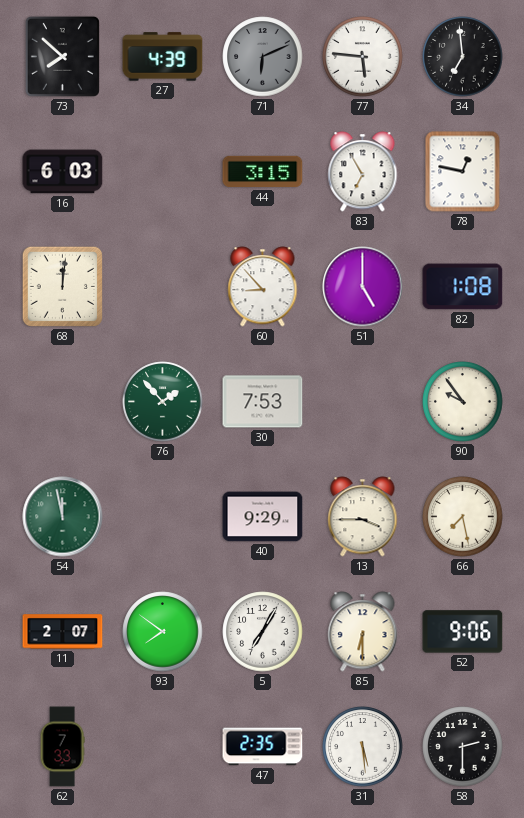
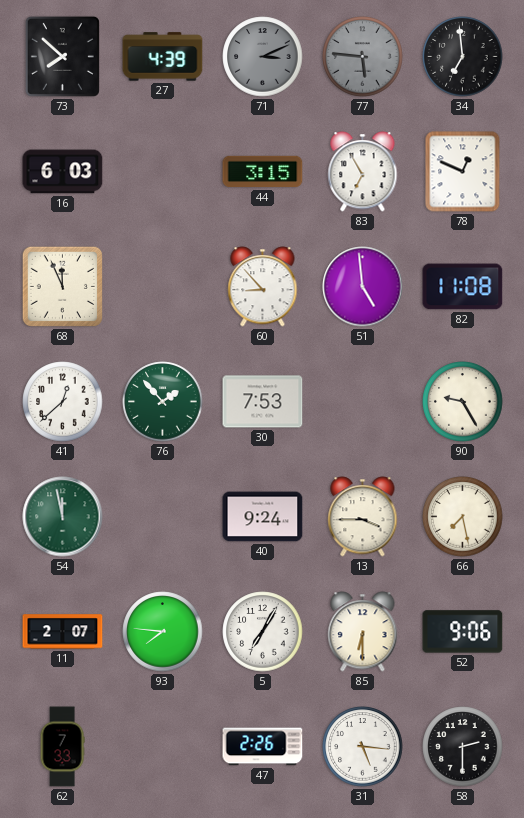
71: 6:11 -> 3:11 (263, 57)
77 dial: white -> grey (363, 57)
78: 12:47 -> 12:49 (463, 172)
68: 12:01 -> 11:56 (62, 286)
51: 5:00 -> 4:59 (363, 287)
82: 1:08 -> 11:08 (463, 287)
41: none -> 12:38 (63, 402)
90: 9:54 -> 9:25 (463, 402)
40: 9:29 -> 9:24 (263, 517)
93: 7:51 -> 7:46 (163, 632)
47: 2:35 -> 2:26 (263, 747)
31: 5:29 -> 5:16 (363, 747)
